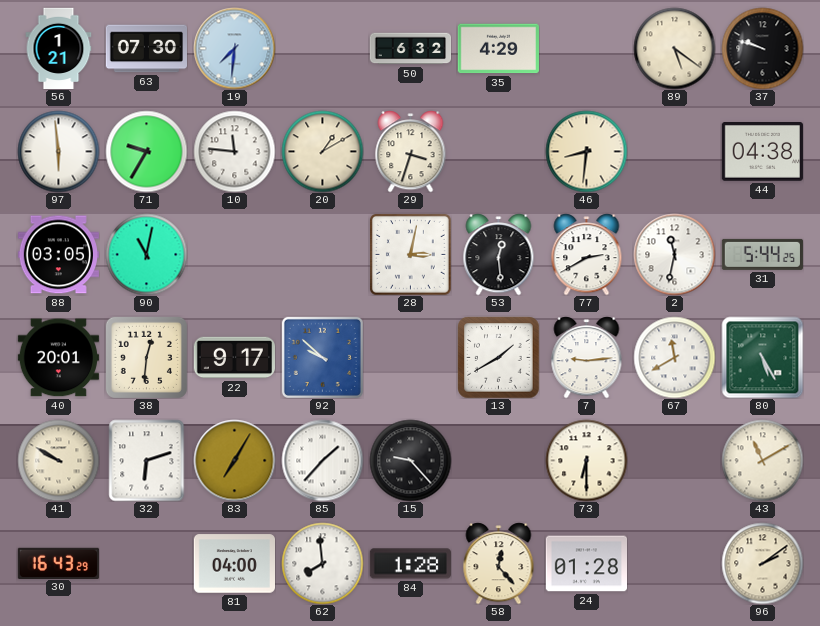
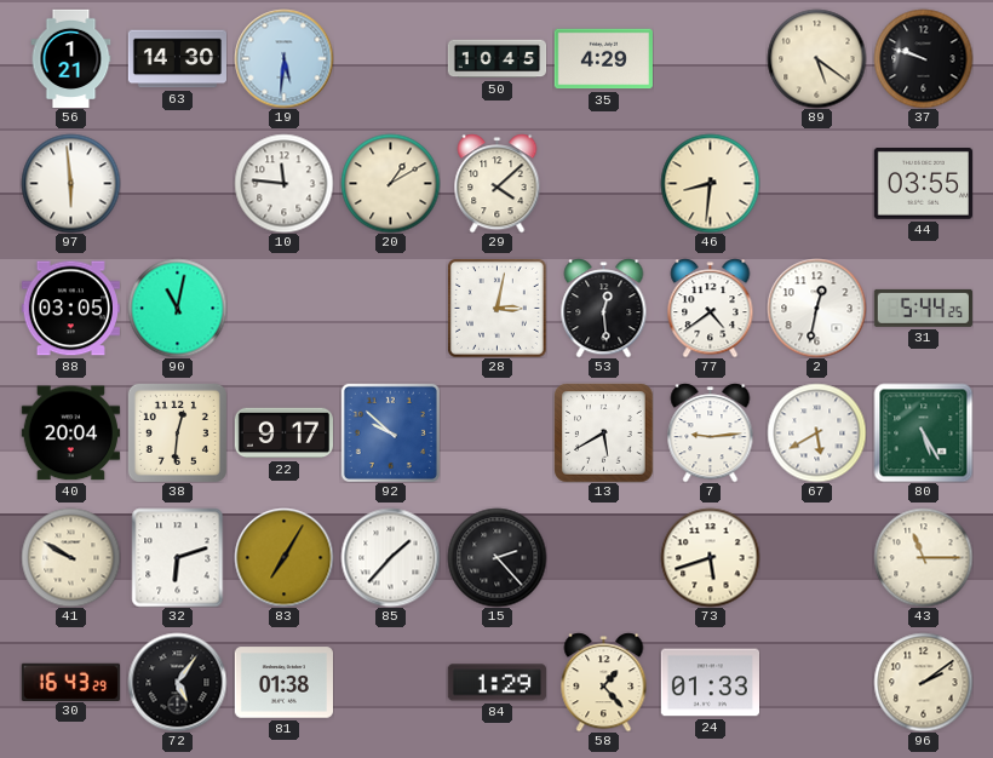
63: 07:30 -> 14:30 (177, 59)
19: 7:31 -> 5:31 (283, 58)
50: 6:32 -> 10:45 (496, 59)
71: 9:35 -> none (146, 151)
29: 3:33 -> 4:08 (498, 183)
44: 04:38 -> 03:55 (923, 184)
77: 2:40 -> 4:39 (711, 308)
2: 11:32 -> 12:32 (816, 308)
40: 20:01 -> 20:04 (70, 433)
13: 1:40 -> 5:40 (603, 432)
67: 11:40 -> 5:40 (816, 432)
15: 9:23 -> 2:23 (496, 557)
73: 6:30 -> 5:42 (710, 557)
43: 11:10 -> 11:15 (923, 557)
72: none -> 5:06 (177, 682)
81: 04:00 -> 01:38 (283, 683)
62: 7:59 -> none (322, 563)
84: 1:28 -> 1:29 (496, 683)
58: 12:23 -> 1:23 (604, 682)
24: 01:28 -> 01:33 (710, 683)
